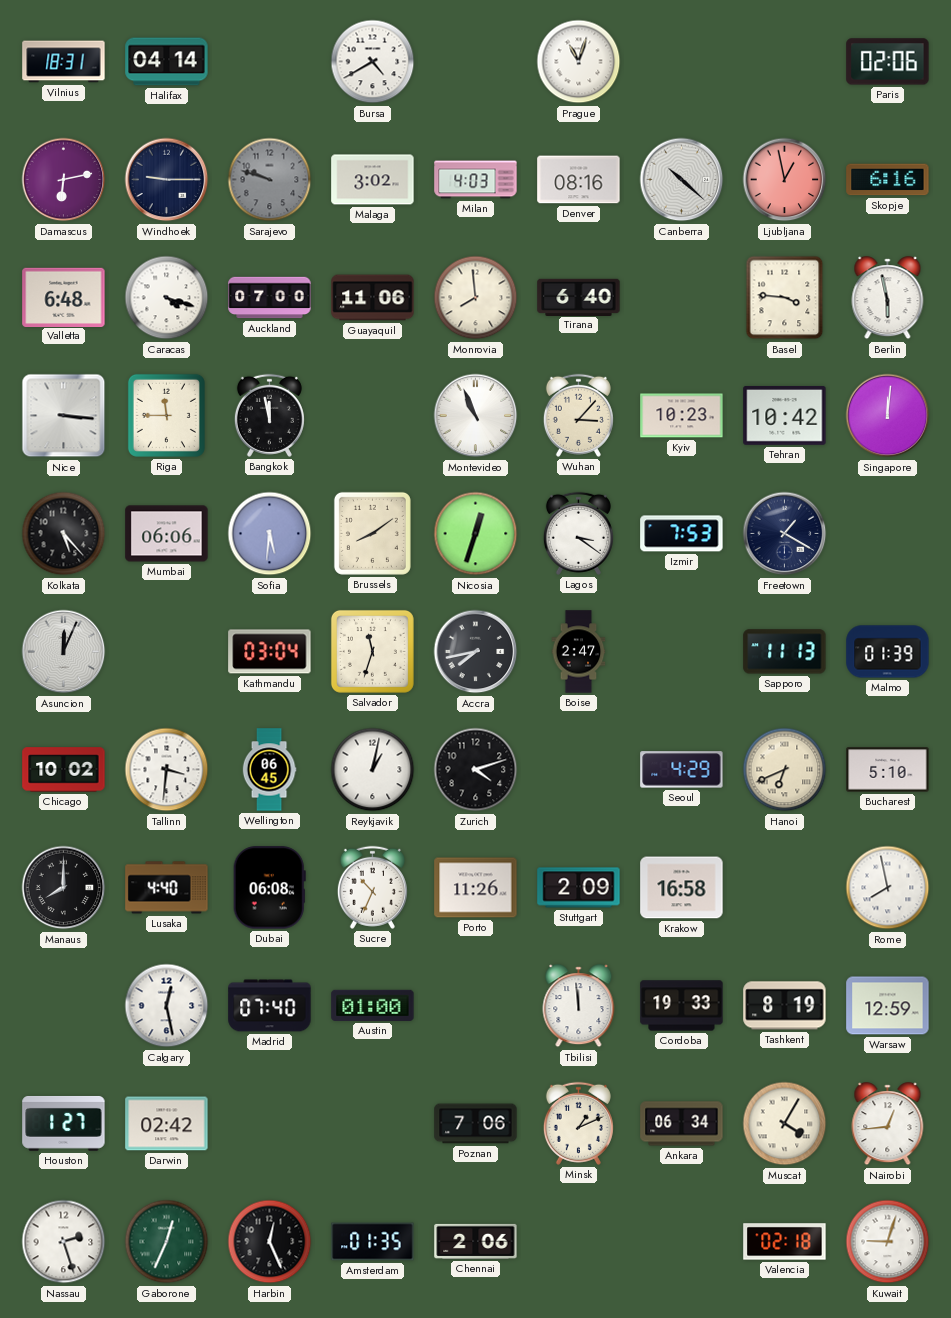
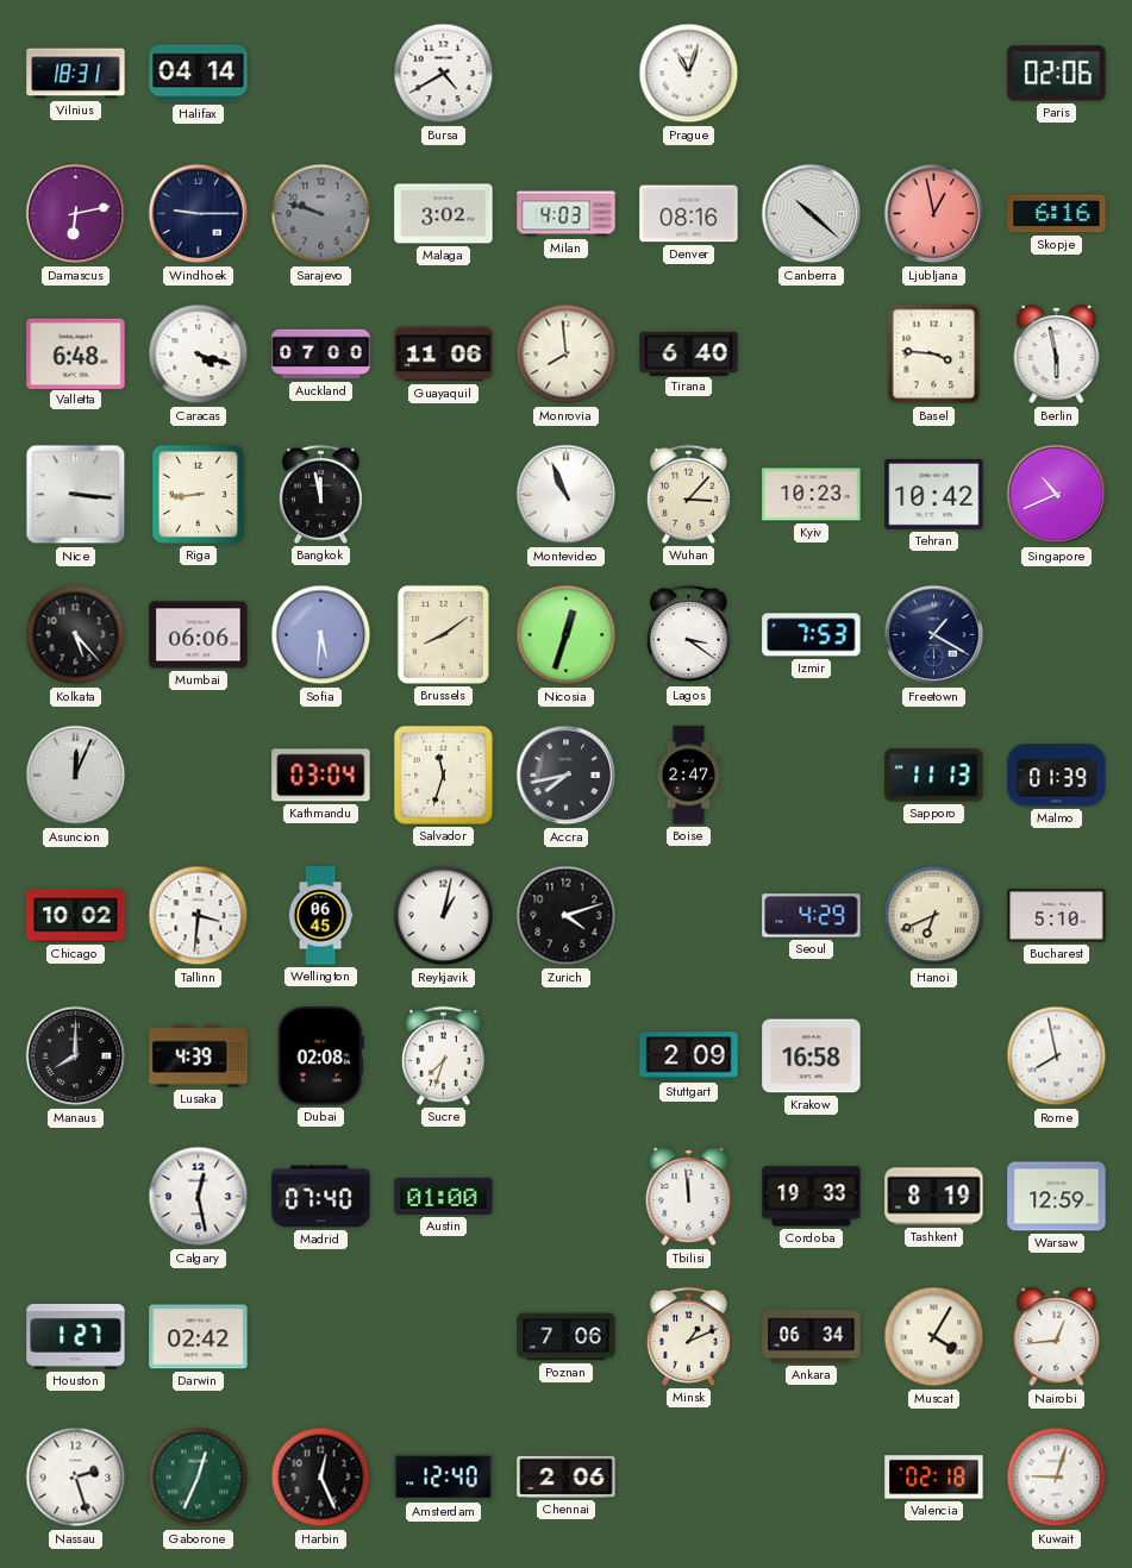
Riga: 11:45 -> 8:44 (198, 494)
Singapore: 12:01 -> 10:41 (1057, 495)
Lusaka: 4:40 -> 4:39 (199, 1056)
Dubai: 06:08 -> 02:08 (320, 1056)
Sucre: 10:34 -> 7:33 (443, 1055)
Porto: 11:26 -> none (476, 888)
Amsterdam: 01:35 -> 12:40 (444, 1478)
